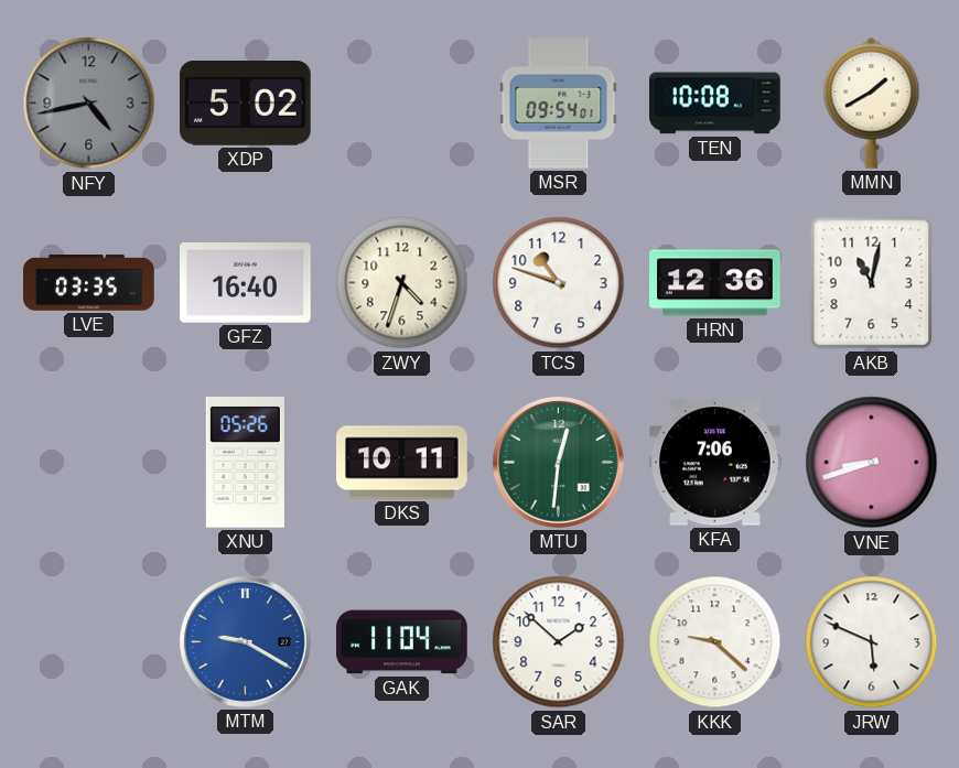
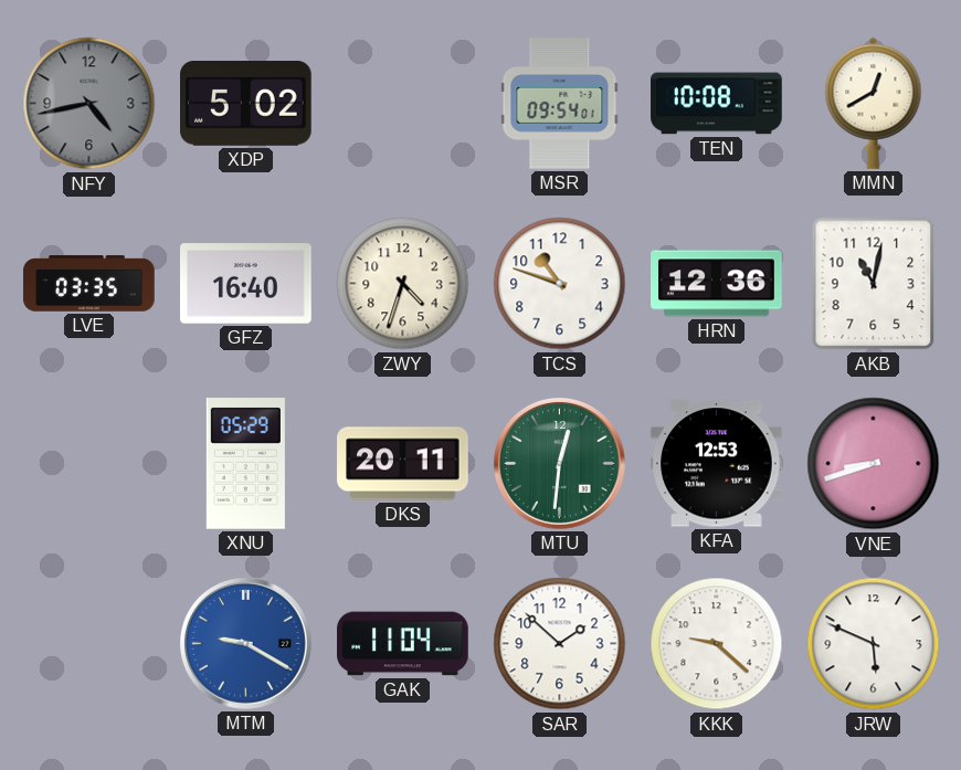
MMN: 1:40 -> 12:40 (874, 103)
XNU: 05:26 -> 05:29 (245, 464)
DKS: 10:11 -> 20:11 (403, 464)
KFA: 7:06 -> 12:53 (717, 464)
